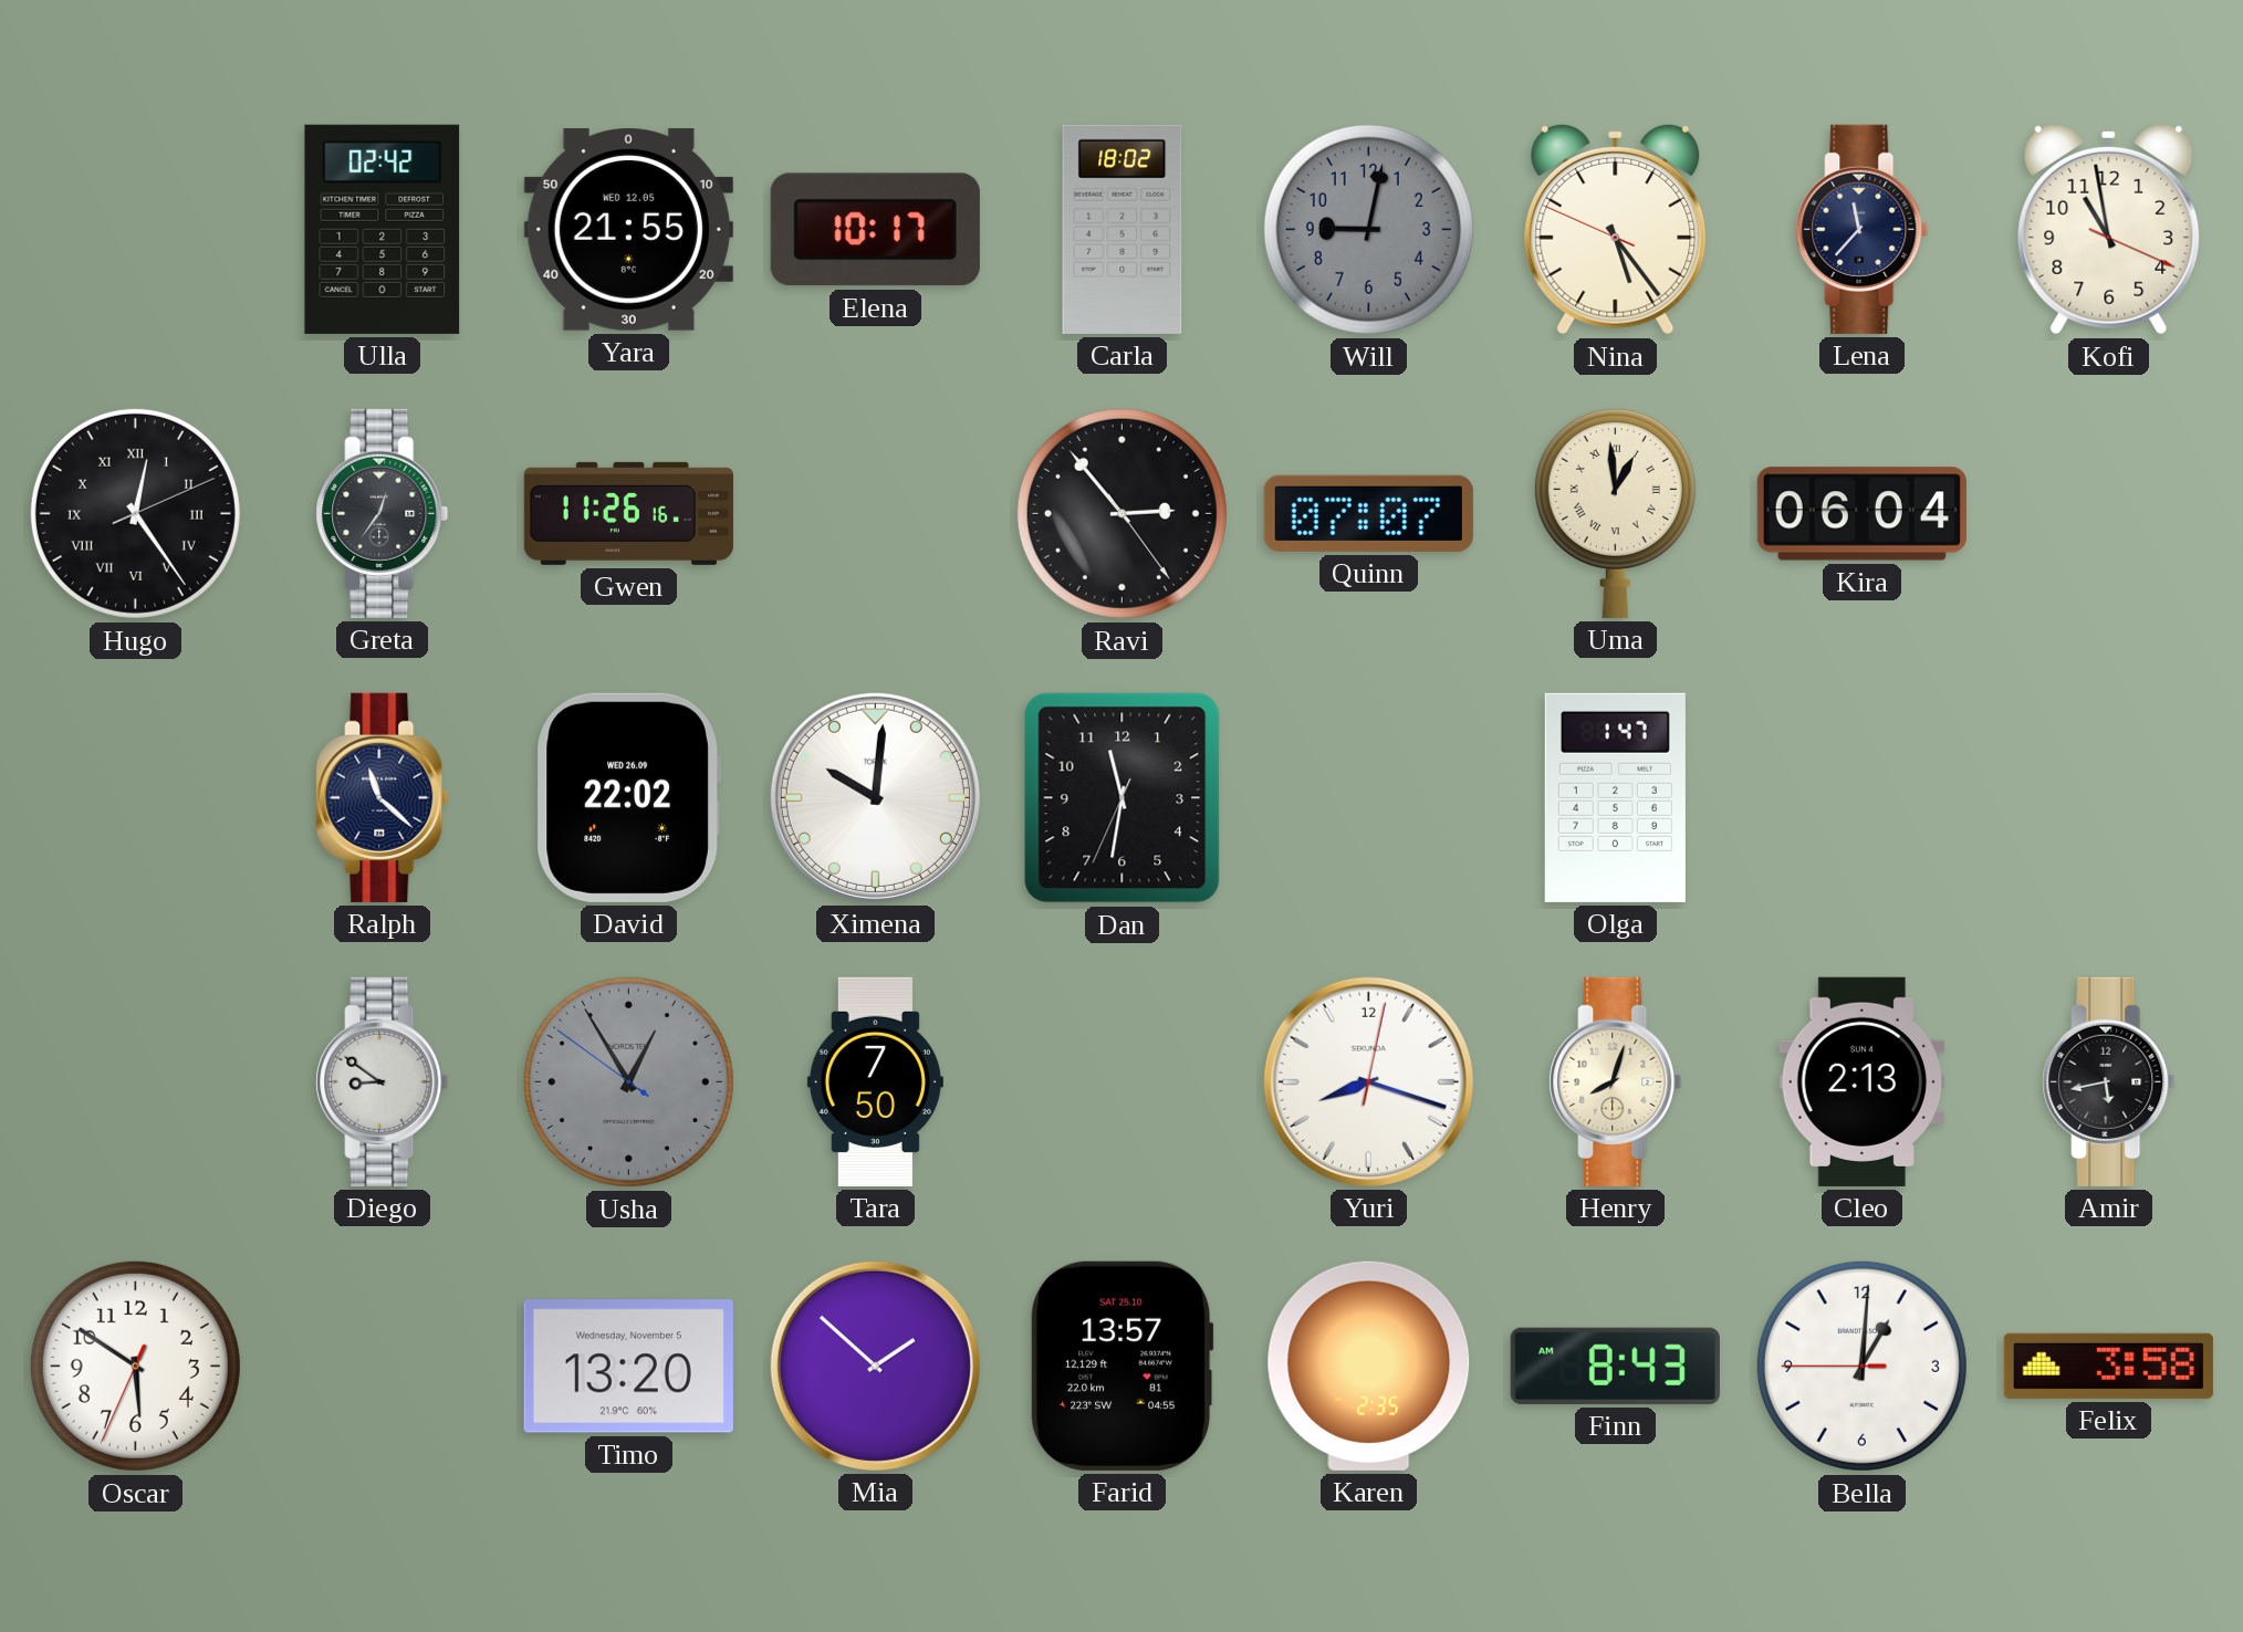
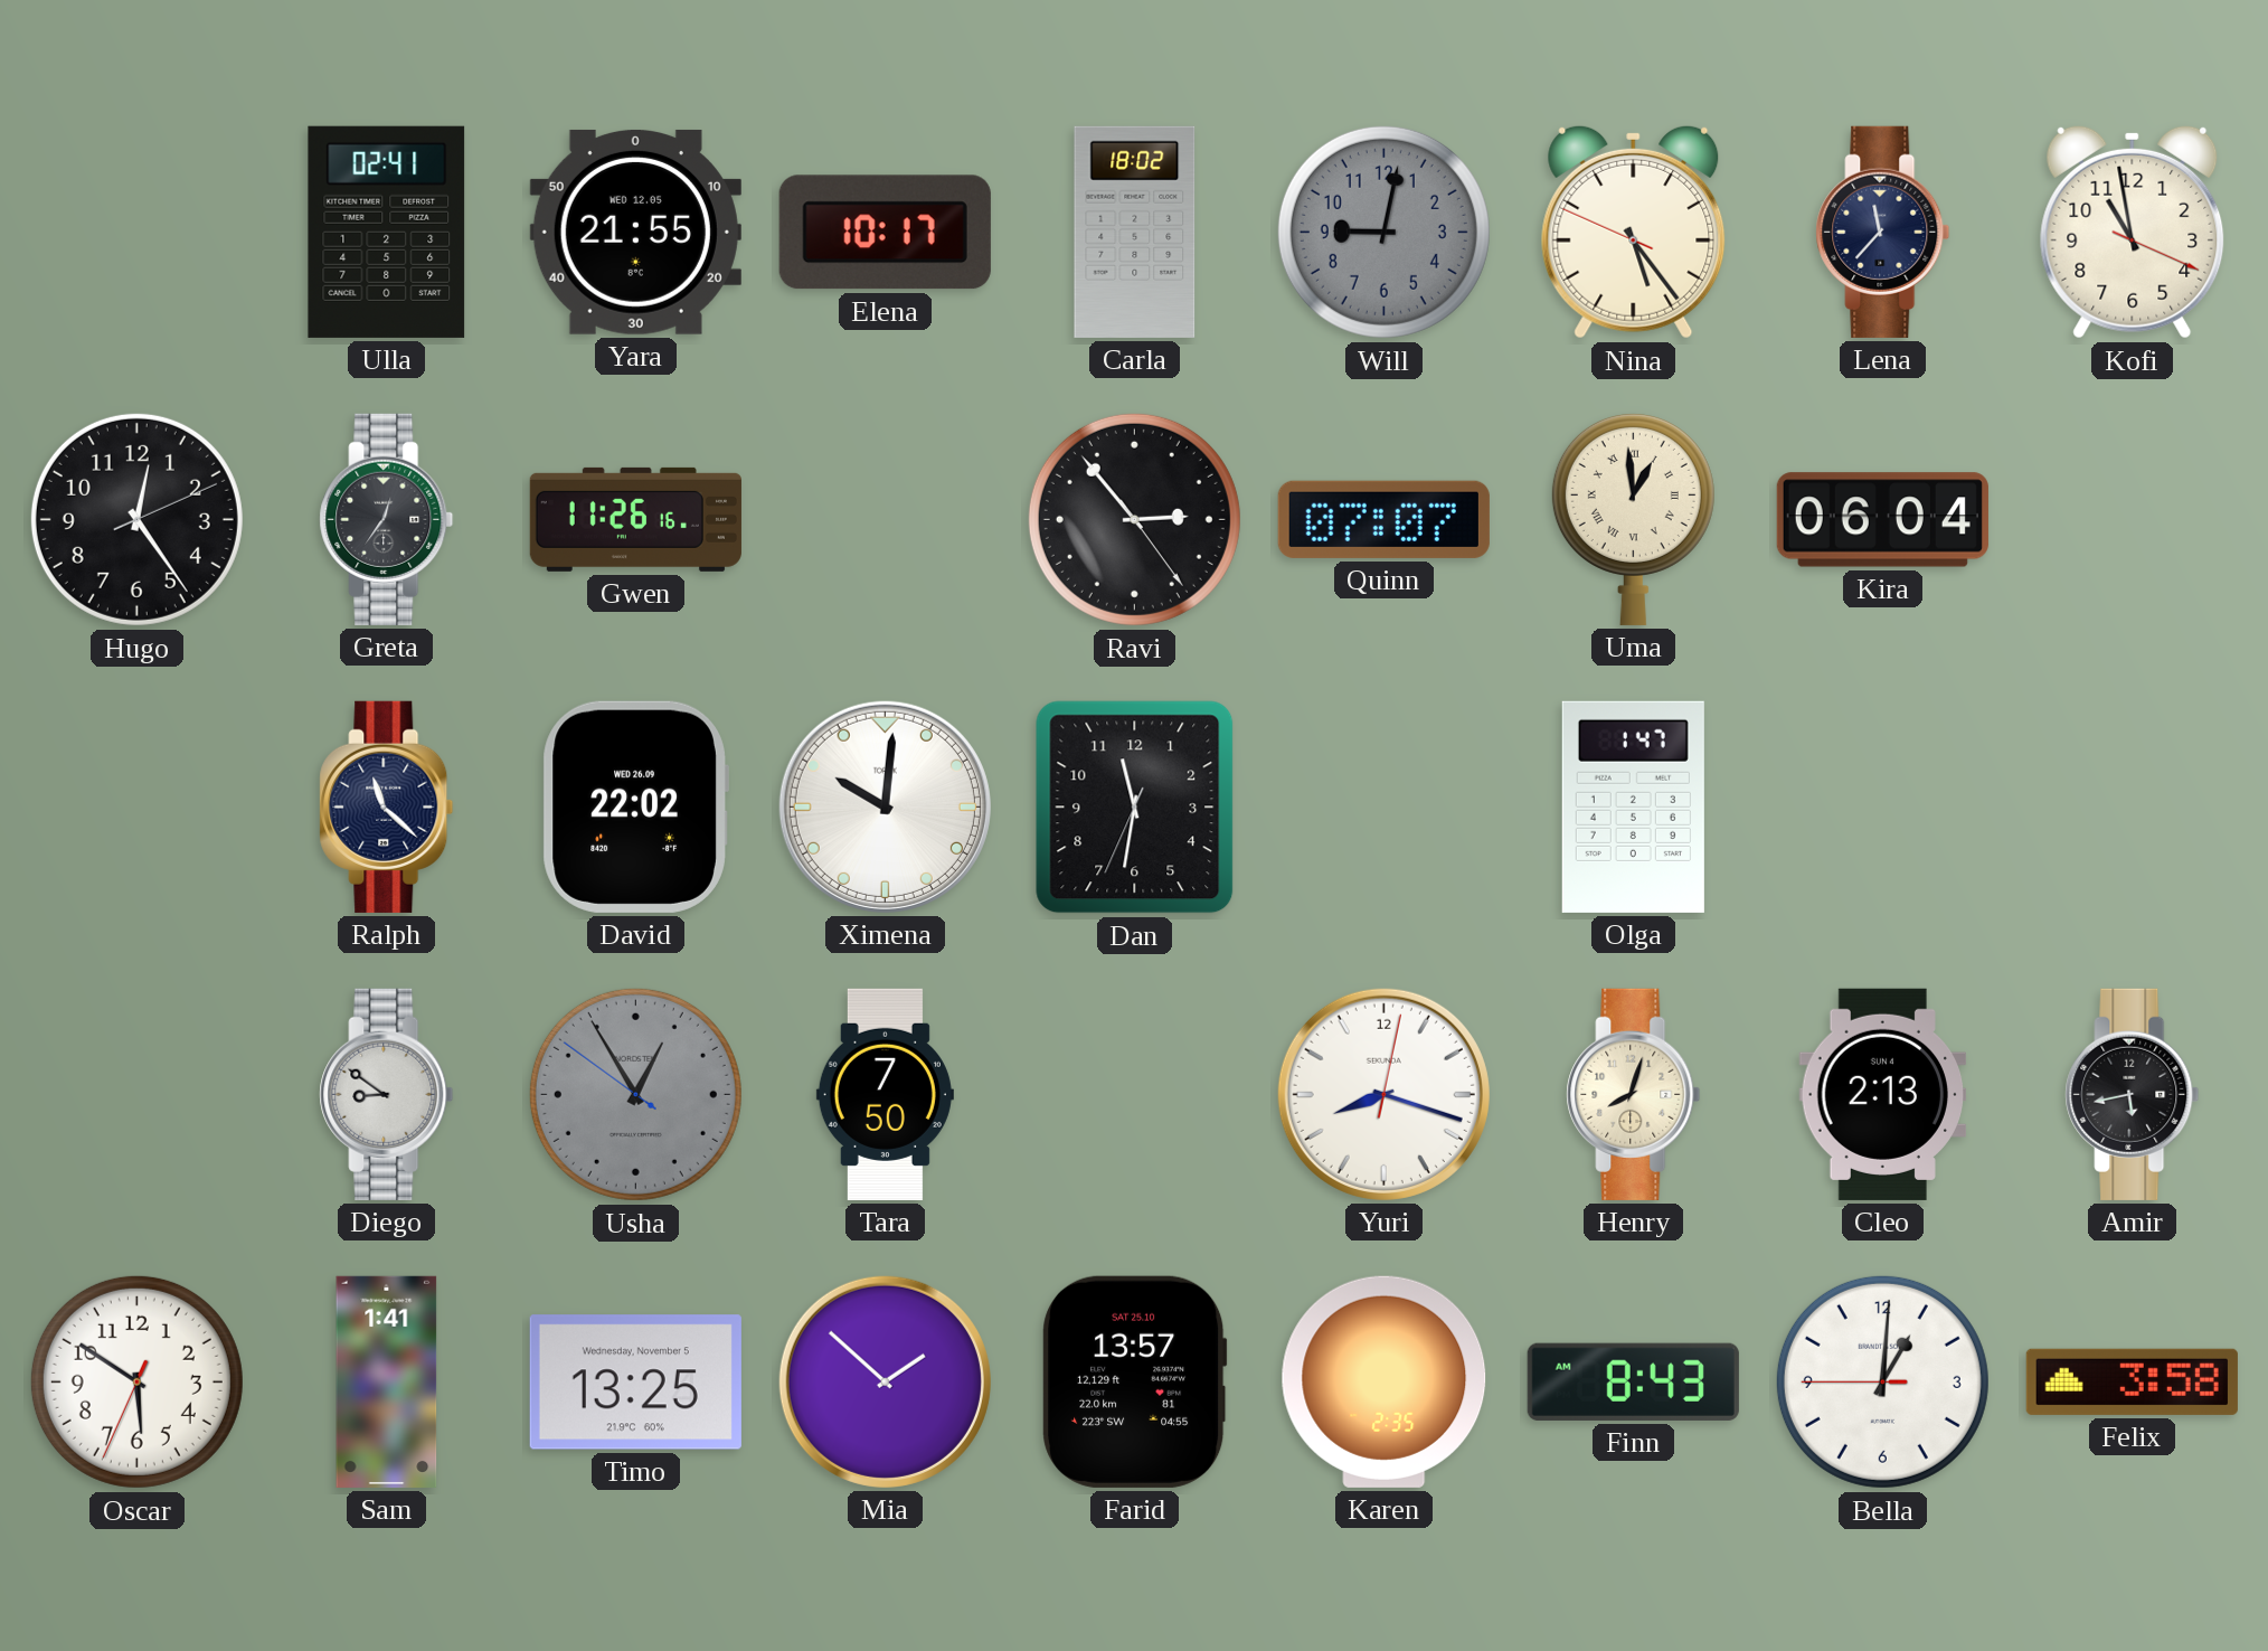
Ulla: 02:42 -> 02:41 (387, 232)
Hugo numerals: Roman -> Arabic (136, 519)
Sam: none -> 1:41 (387, 1381)
Timo: 13:20 -> 13:25 (635, 1383)
